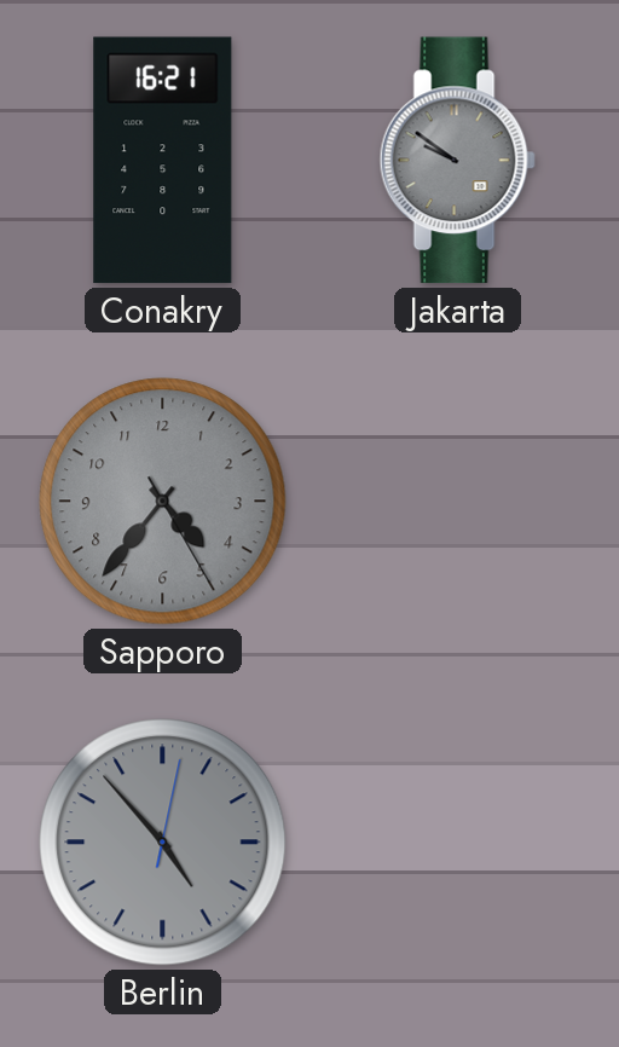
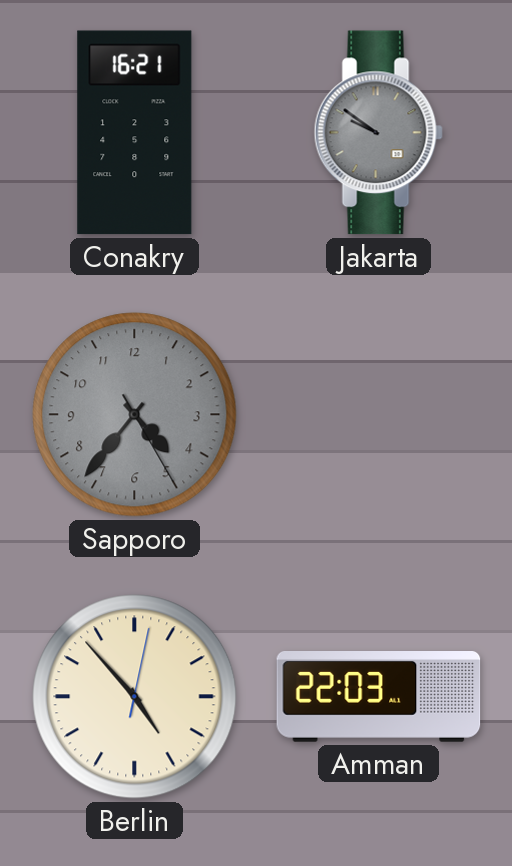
Berlin dial: grey -> cream (135, 697)
Amman: none -> 22:03 (379, 697)
